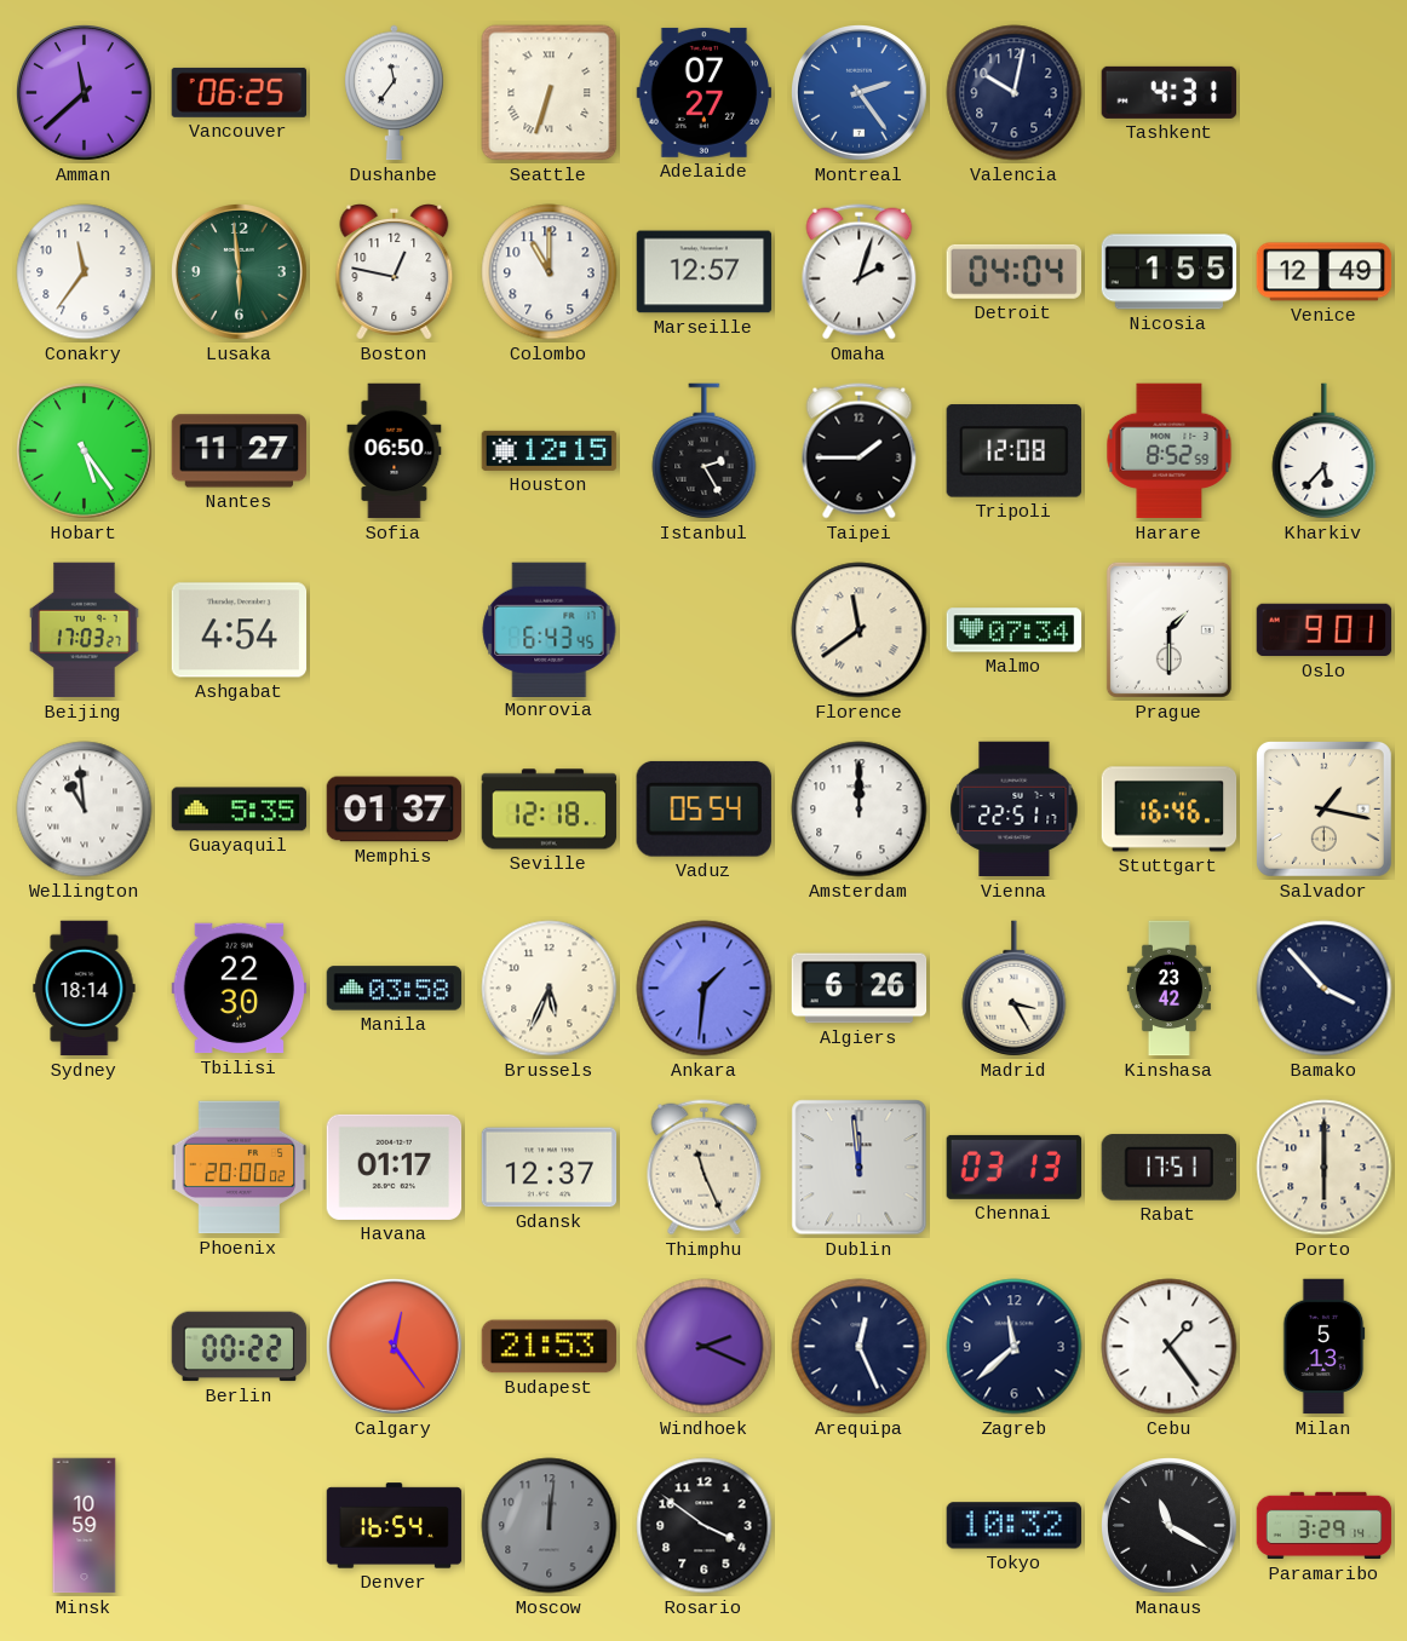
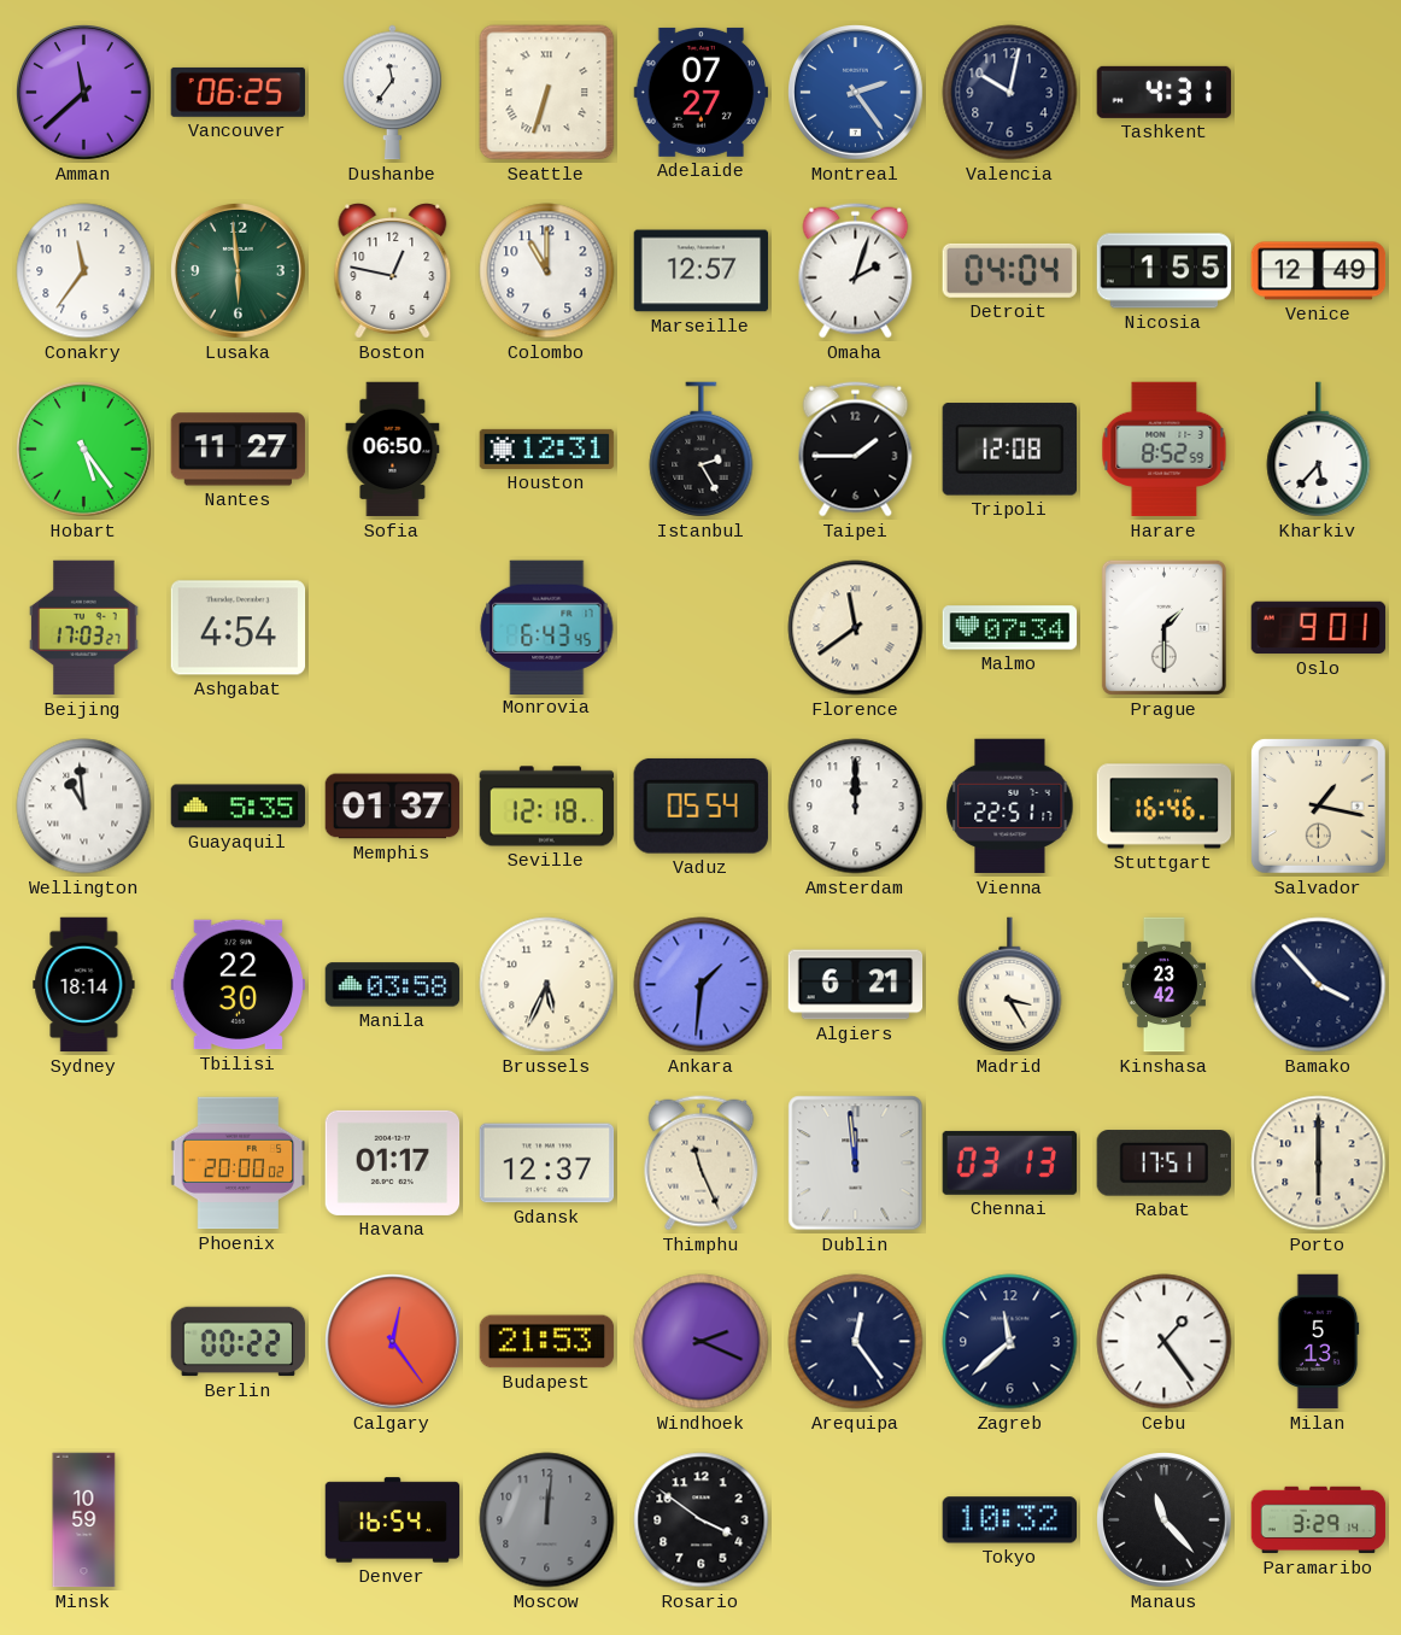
Houston: 12:15 -> 12:31 (547, 449)
Algiers: 6:26 -> 6:21 (856, 985)
Arequipa: 12:26 -> 12:24 (856, 1342)
Manaus: 11:20 -> 11:23 (1165, 1520)
